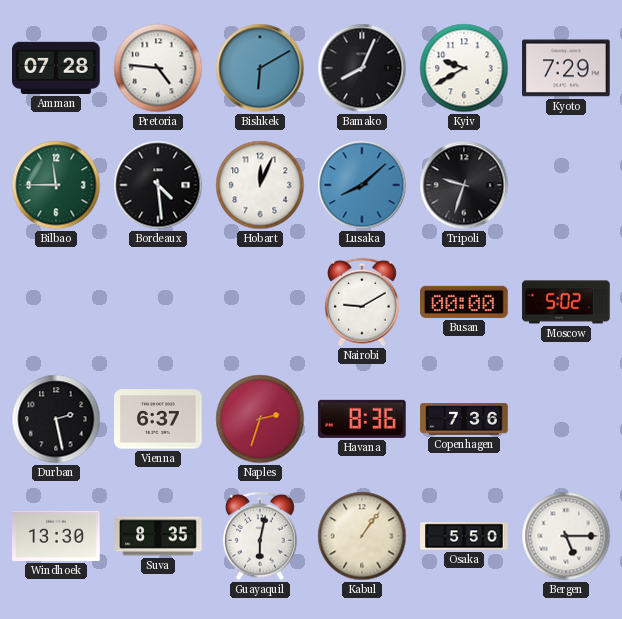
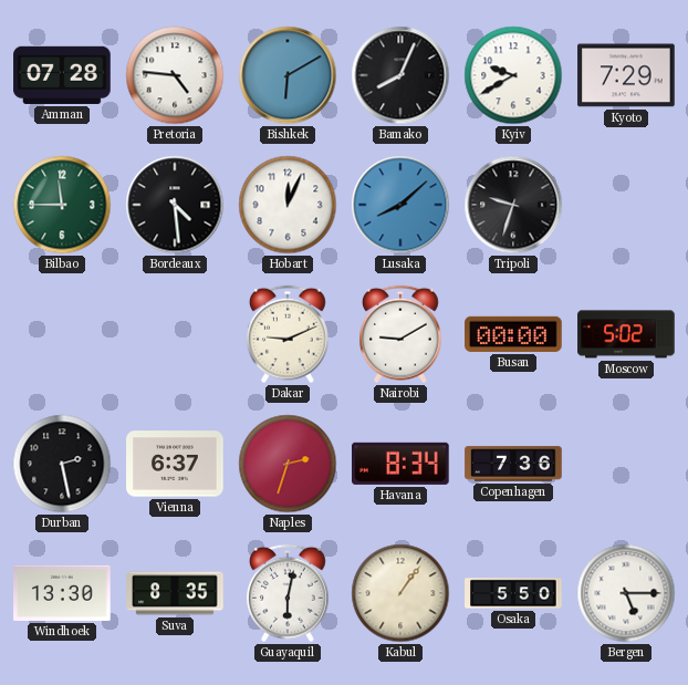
Dakar: none -> 9:11 (289, 334)
Havana: 8:36 -> 8:34 (402, 464)
